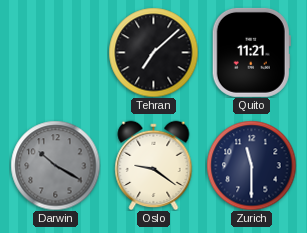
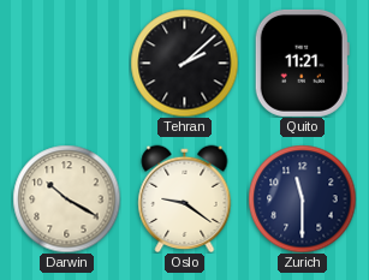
Tehran: 7:08 -> 2:08 (184, 62)
Darwin dial: grey -> cream (66, 198)
